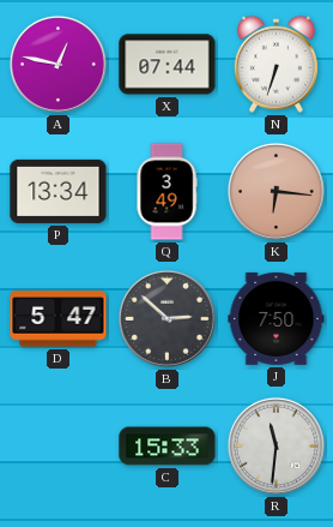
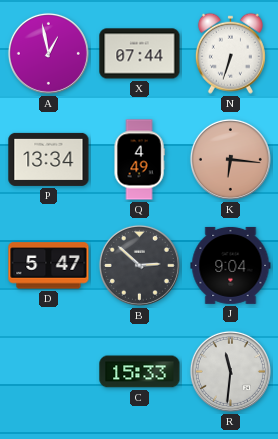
A: 12:47 -> 12:58 (48, 53)
Q: 3:49 -> 4:49 (139, 160)
J: 7:50 -> 9:04 (231, 265)
